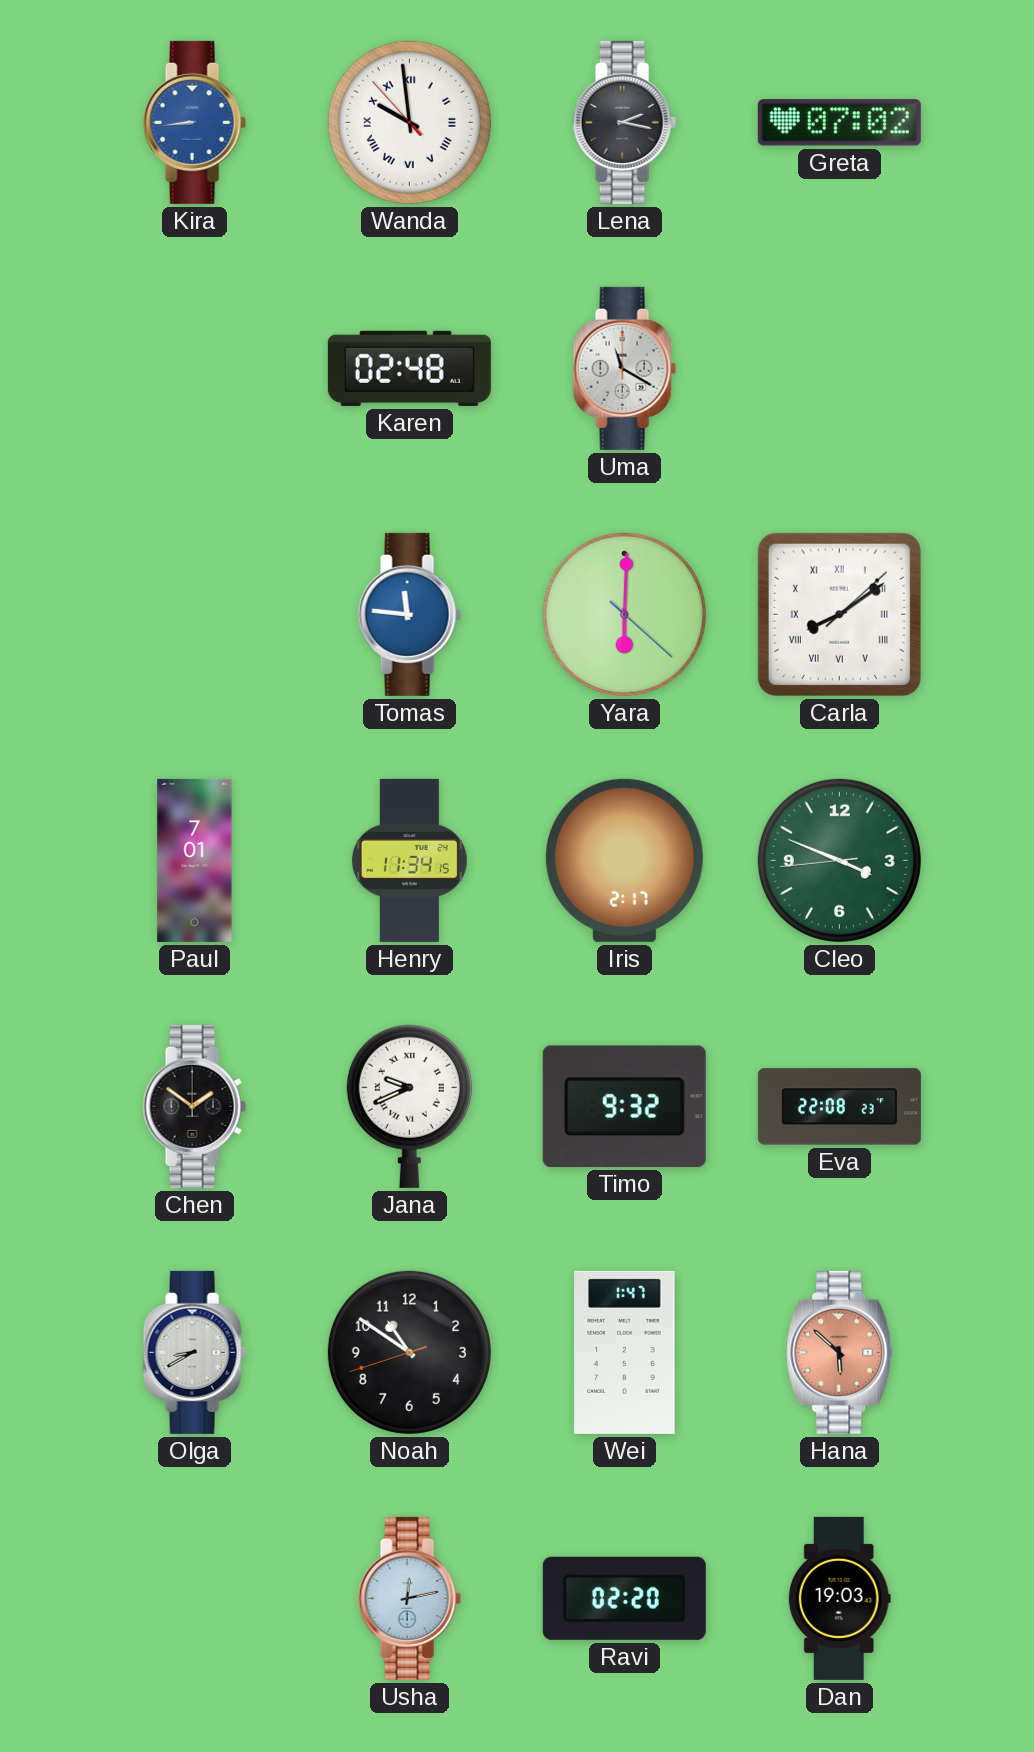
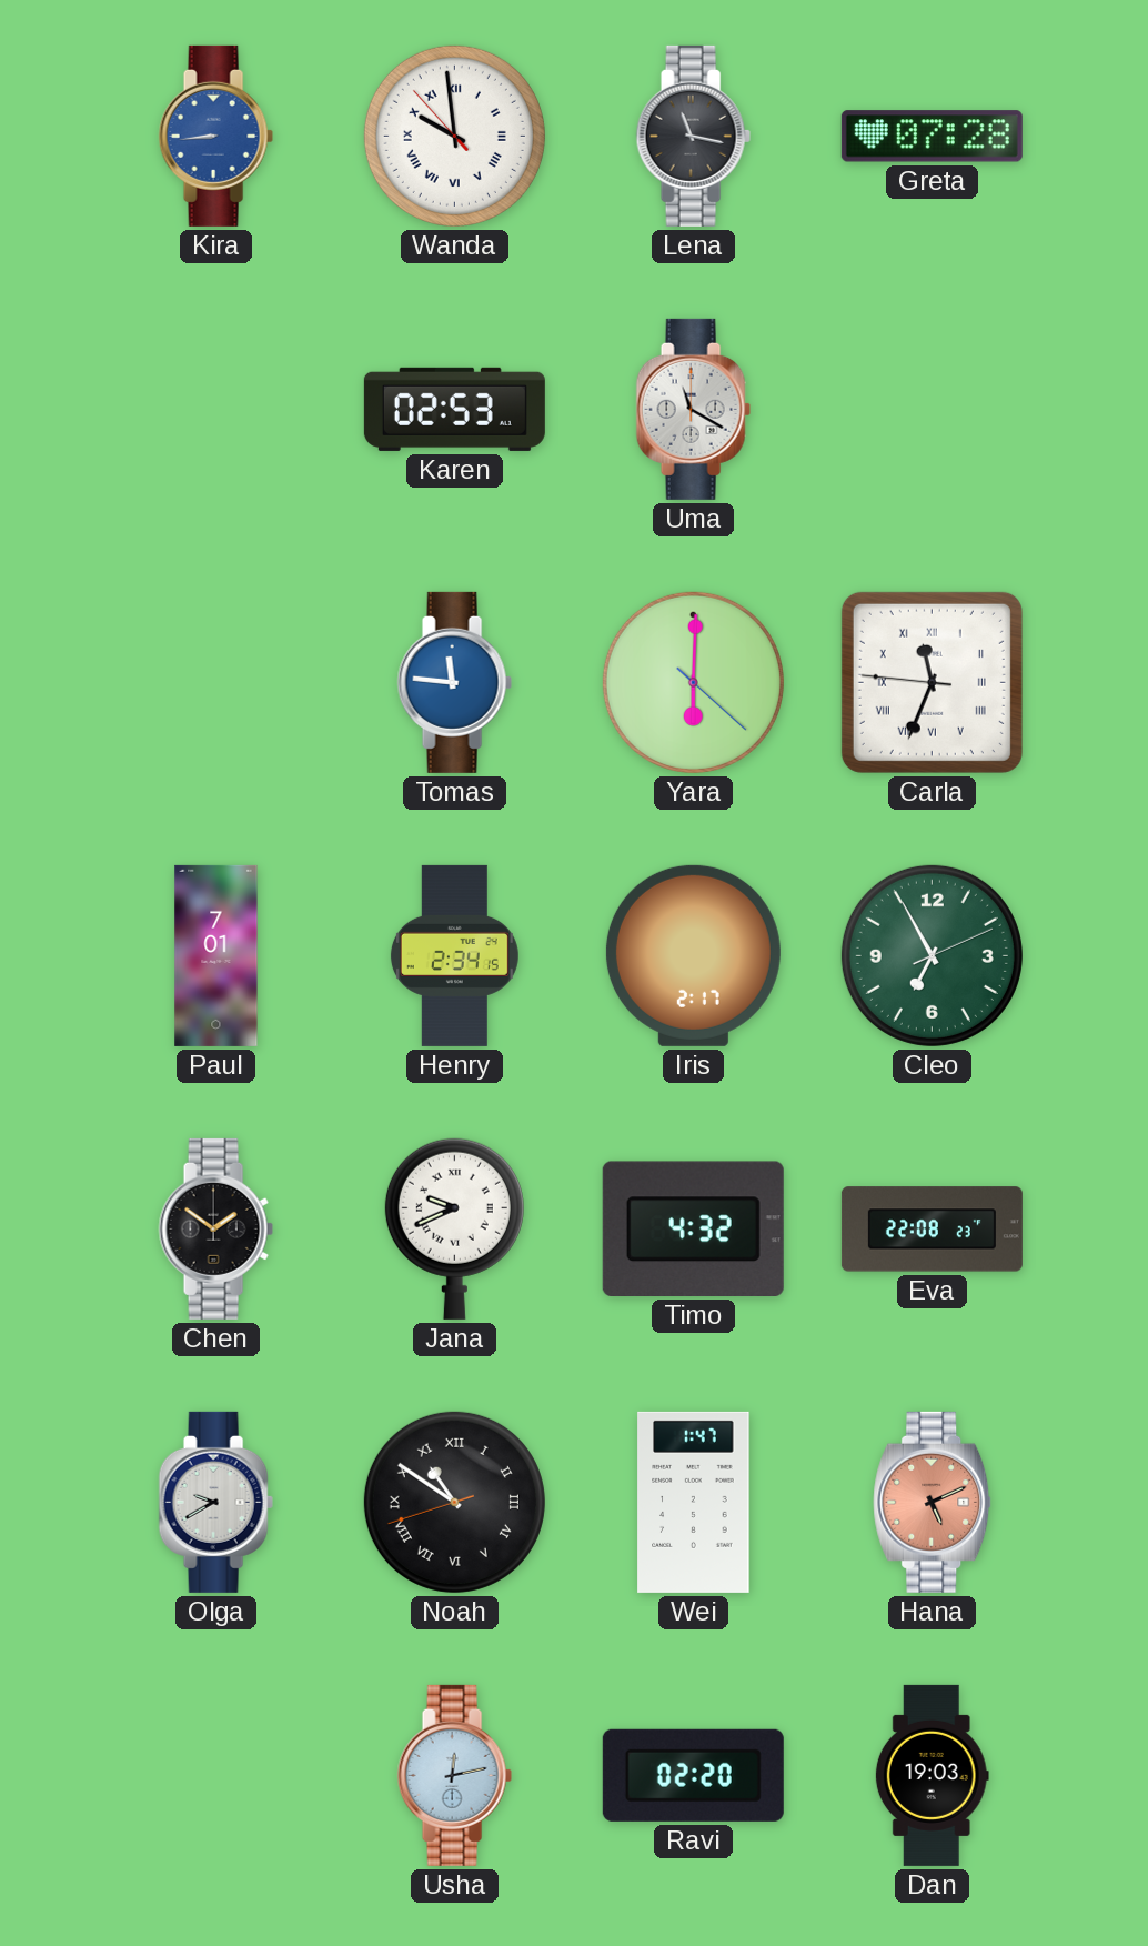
Lena: 2:17 -> 11:17 (693, 136)
Greta: 07:02 -> 07:28 (932, 137)
Karen: 02:48 -> 02:53 (454, 409)
Carla: 8:09 -> 11:33 (932, 682)
Henry: 11:34 -> 2:34 (454, 955)
Cleo: 3:48 -> 6:55 (932, 955)
Timo: 9:32 -> 4:32 (693, 1228)
Olga: 8:40 -> 9:40 (215, 1502)
Noah numerals: Arabic -> Roman (454, 1502)
Hana: 5:52 -> 5:11 (933, 1502)
